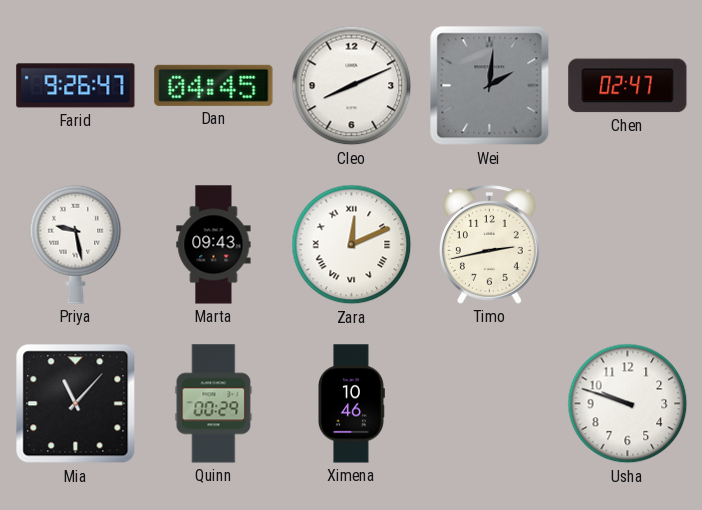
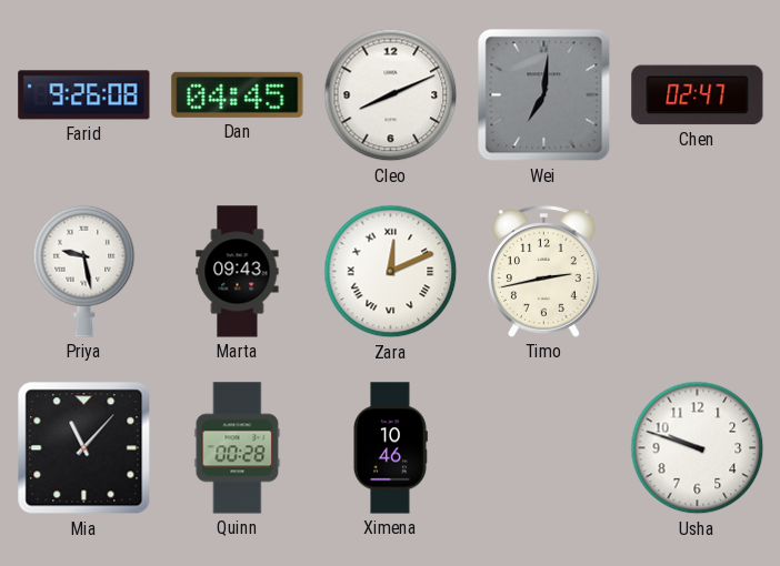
Farid: 9:26:47 -> 9:26:08 (84, 95)
Wei: 2:01 -> 7:01 (544, 95)
Quinn: 00:29 -> 00:28 (238, 448)
